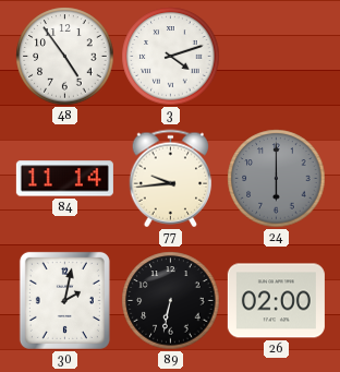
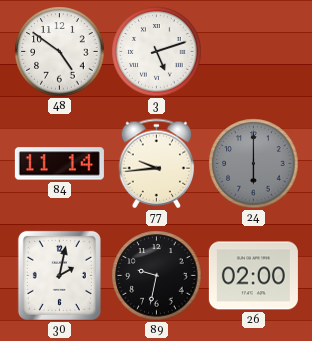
48: 4:54 -> 4:51 (60, 52)
3: 4:12 -> 5:12 (157, 52)
89: 6:32 -> 9:32 (157, 276)
